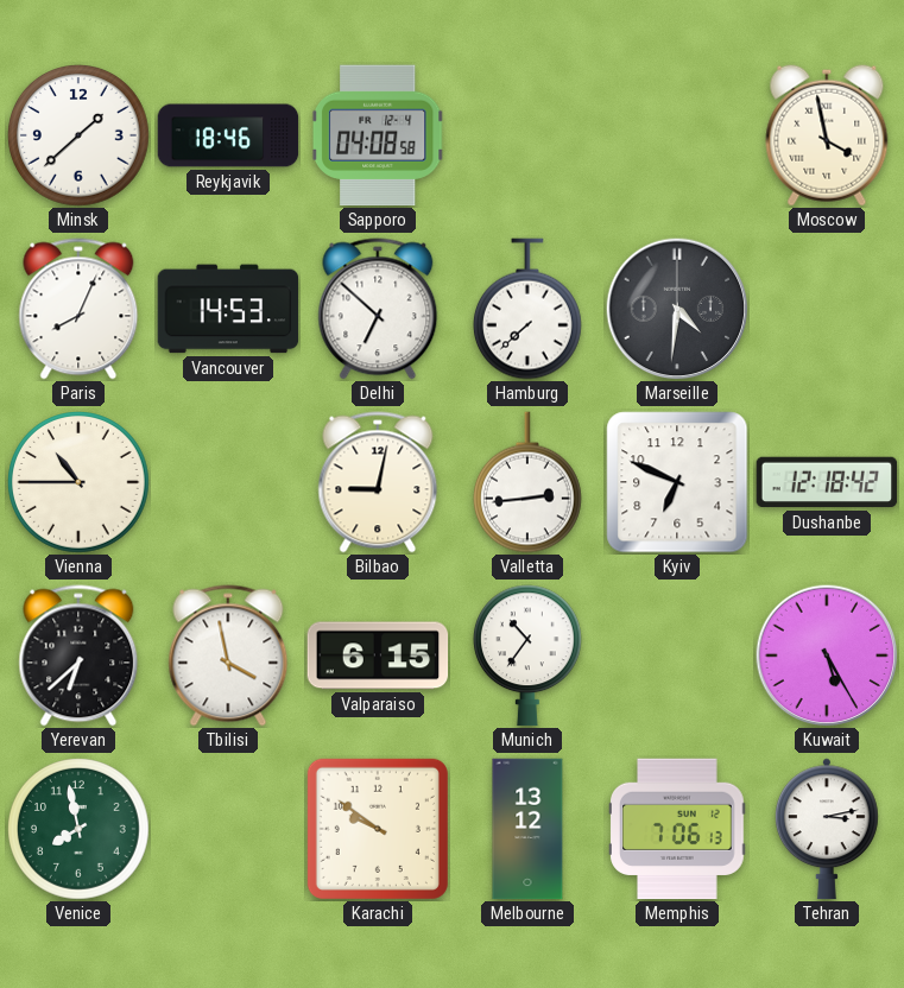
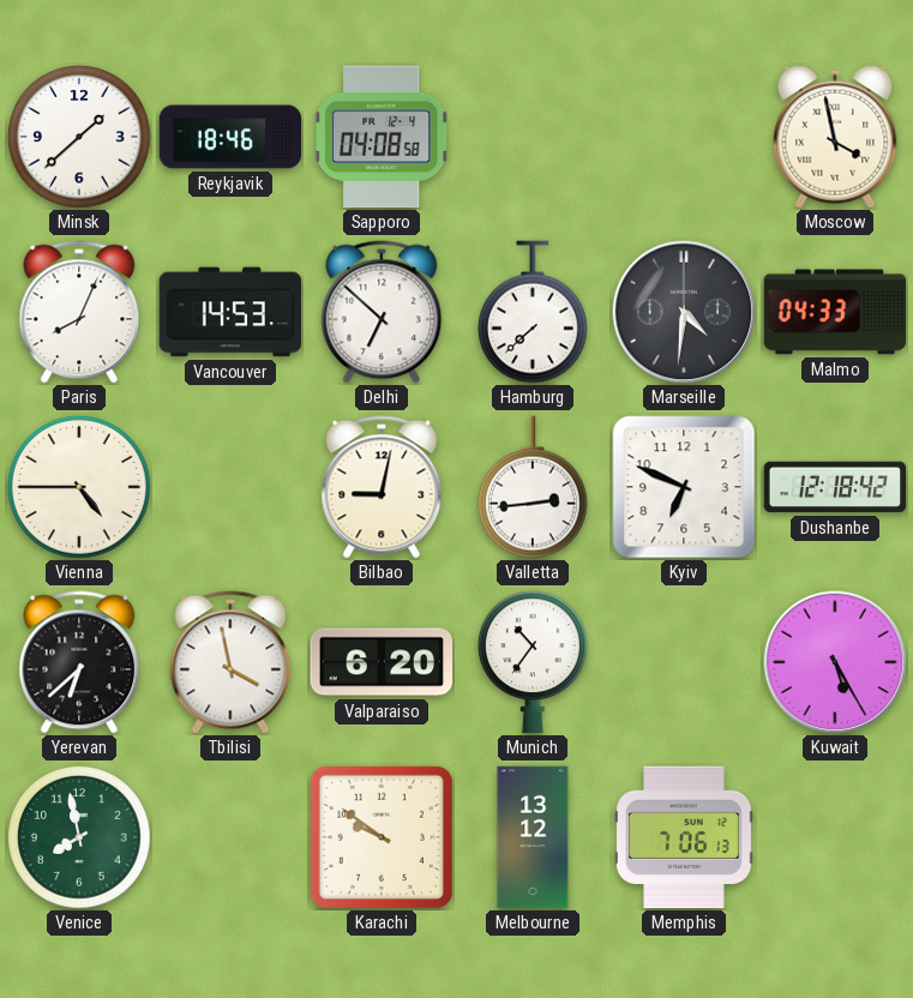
Malmo: none -> 04:33 (835, 312)
Vienna: 10:45 -> 4:45 (80, 488)
Valparaiso: 6:15 -> 6:20 (382, 662)
Tehran: 3:13 -> none (827, 829)
